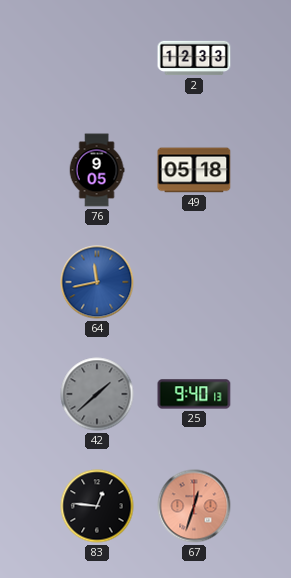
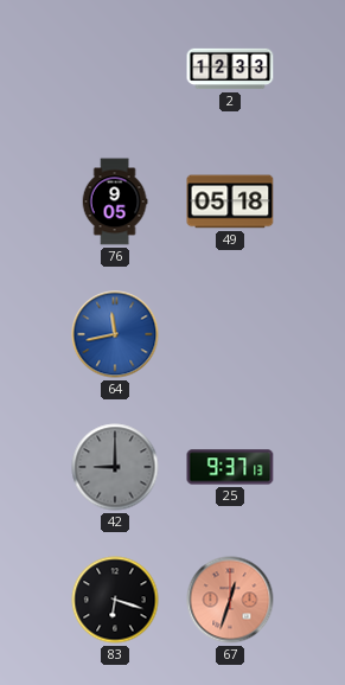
42: 1:38 -> 9:00 (115, 467)
25: 9:40 -> 9:37 (230, 467)
83: 12:46 -> 6:18 (115, 600)
